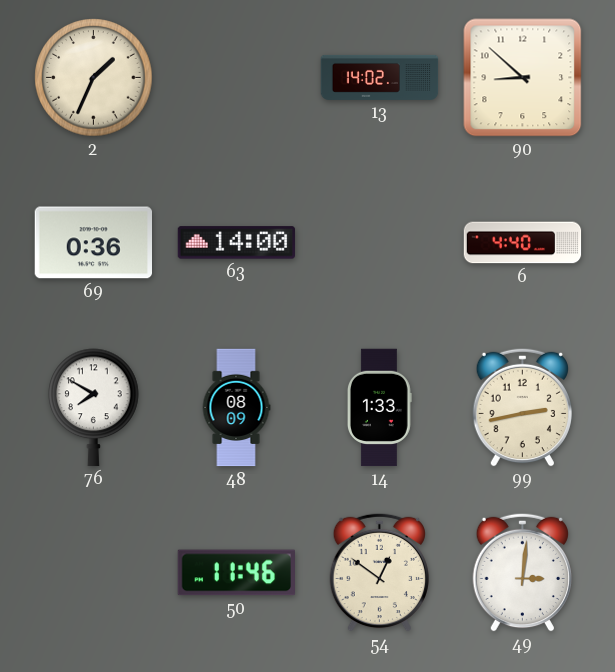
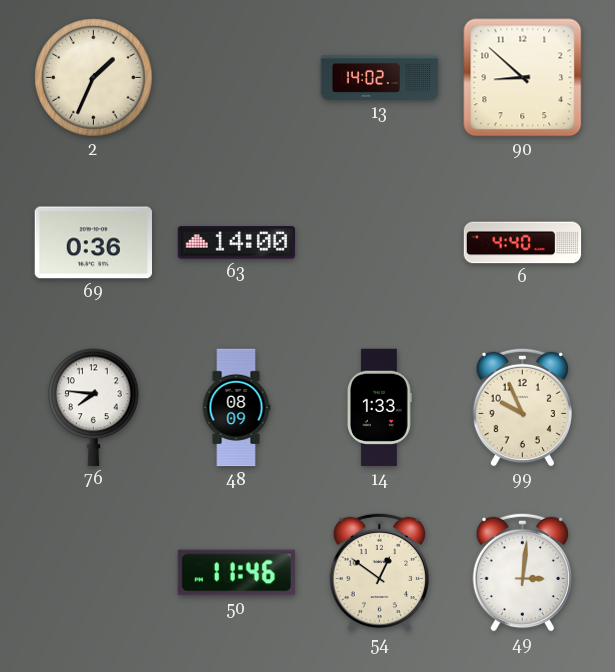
76: 7:50 -> 7:46 (94, 407)
99: 2:43 -> 9:56 (522, 407)
